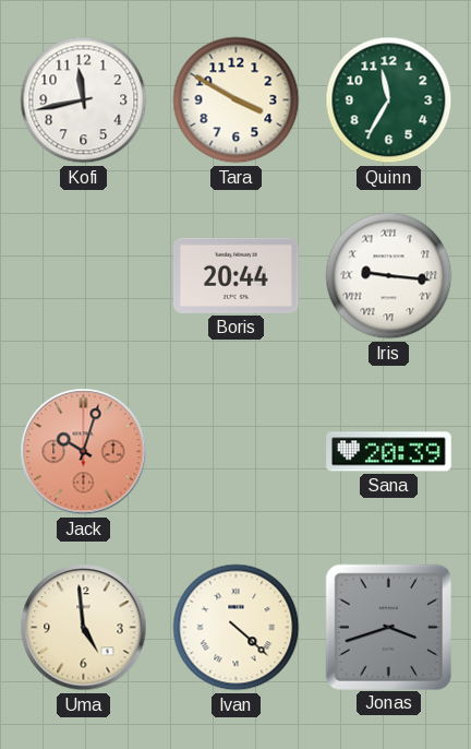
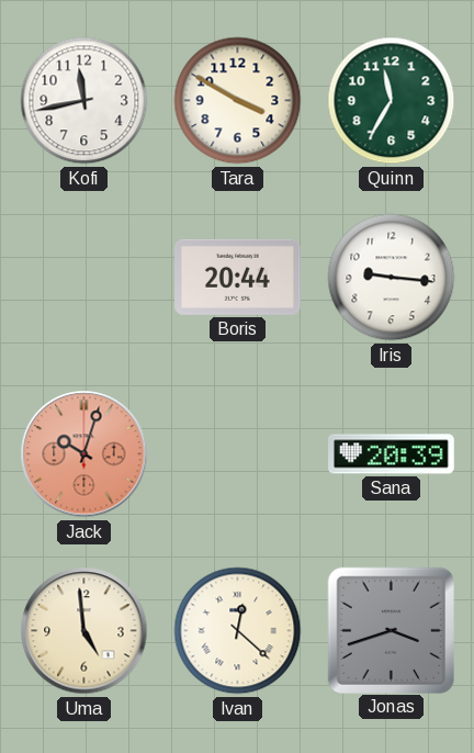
Iris numerals: Roman -> Arabic (392, 278)
Ivan: 4:22 -> 12:22 (238, 631)
